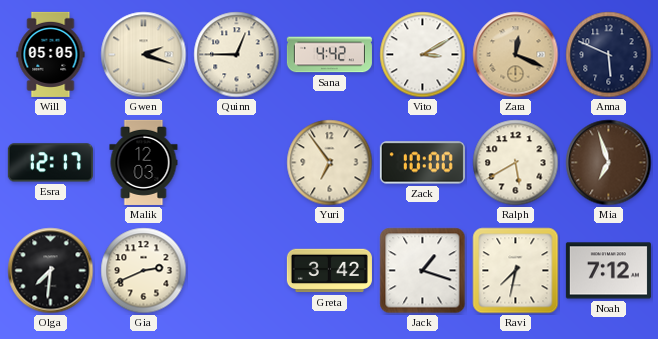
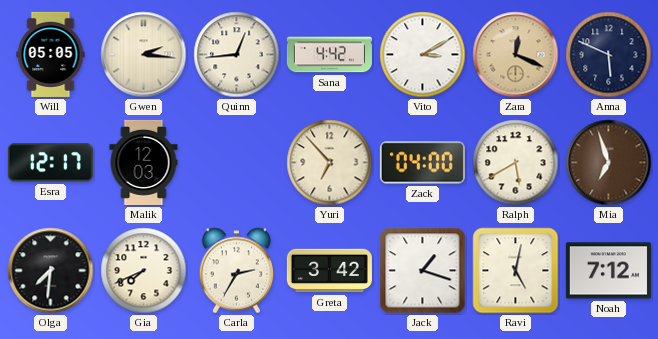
Gwen: 2:18 -> 2:16 (144, 55)
Quinn: 12:45 -> 12:44 (237, 55)
Yuri: 6:54 -> 6:53 (330, 163)
Zack: 10:00 -> 04:00 (422, 163)
Gia: 2:41 -> 7:41 (144, 271)
Carla: none -> 2:35 (237, 271)
Ravi: 7:32 -> 5:02 (516, 271)
